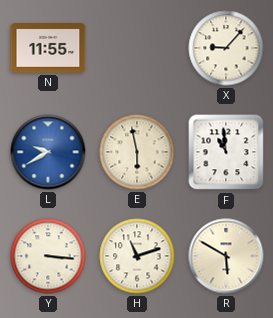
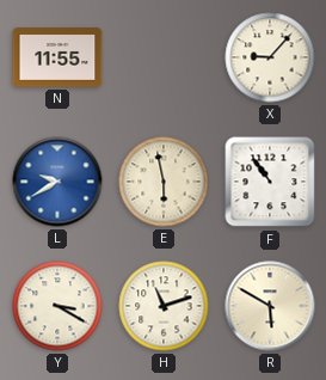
F: 10:59 -> 10:54 (270, 182)
Y: 3:16 -> 3:20 (57, 306)
